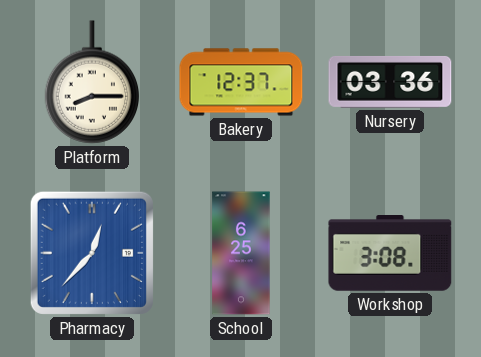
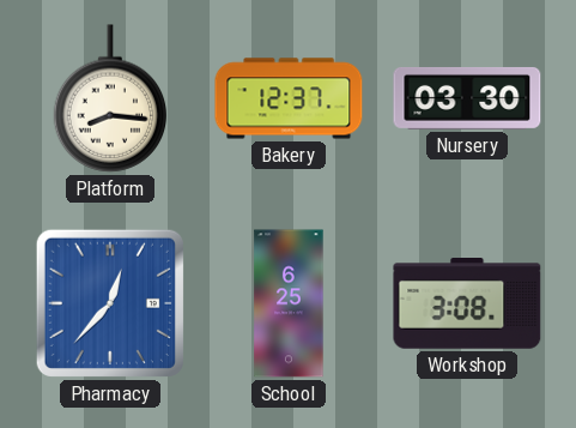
Platform: 8:15 -> 8:16 (110, 98)
Nursery: 03:36 -> 03:30 (467, 98)
